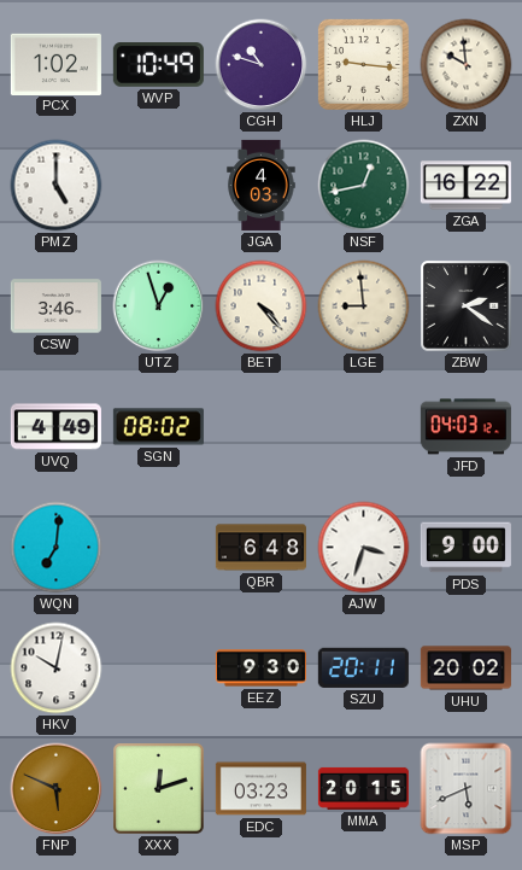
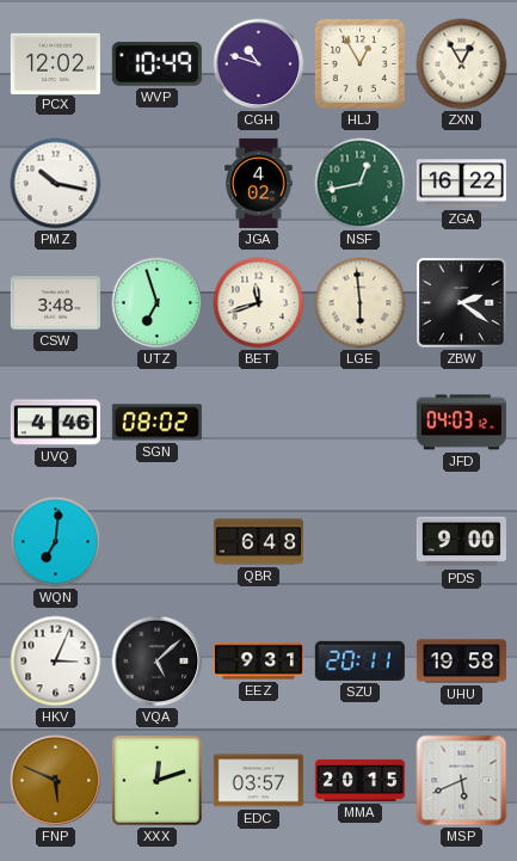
PCX: 1:02 -> 12:02 (55, 63)
HLJ: 9:16 -> 12:55 (359, 63)
ZXN: 9:59 -> 12:55 (462, 64)
PMZ: 5:00 -> 10:17 (56, 184)
JGA: 4:03 -> 4:02 (259, 183)
CSW: 3:46 -> 3:48 (55, 303)
UTZ: 12:57 -> 6:57 (158, 303)
BET: 4:23 -> 11:42 (259, 303)
LGE: 8:59 -> 5:59 (361, 303)
UVQ: 4:49 -> 4:46 (55, 423)
AJW: 3:33 -> none (364, 548)
HKV: 10:02 -> 3:04 (56, 662)
VQA: none -> 5:08 (158, 662)
EEZ: 9:30 -> 9:31 (258, 662)
UHU: 20:02 -> 19:58 (461, 662)
EDC: 03:23 -> 03:57 (258, 781)
